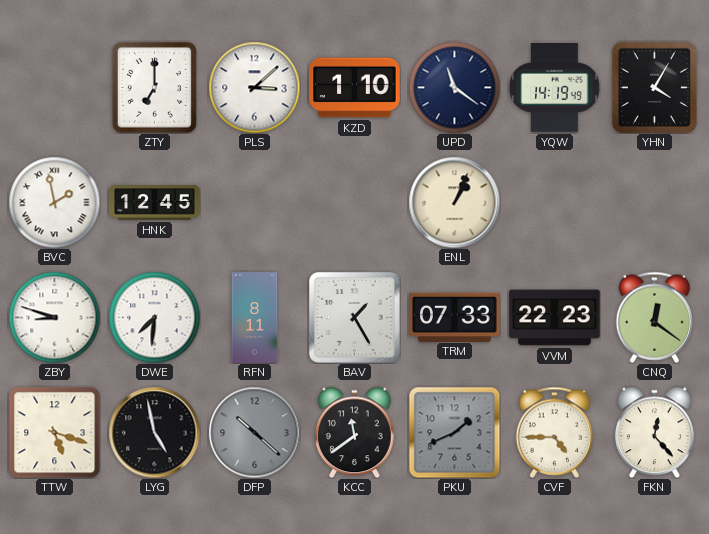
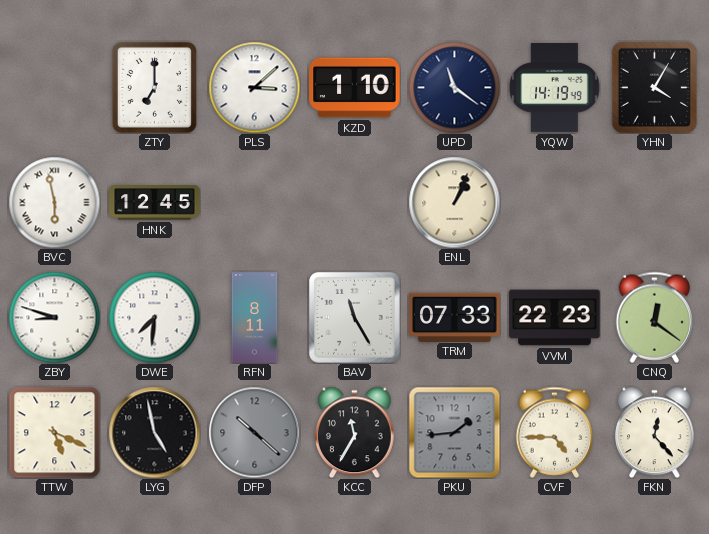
BVC: 1:58 -> 5:58 (54, 202)
BAV: 1:25 -> 11:25 (354, 317)
TTW: 5:18 -> 5:19 (54, 432)
KCC: 11:39 -> 11:35 (355, 432)
PKU: 1:41 -> 1:44 (454, 432)
